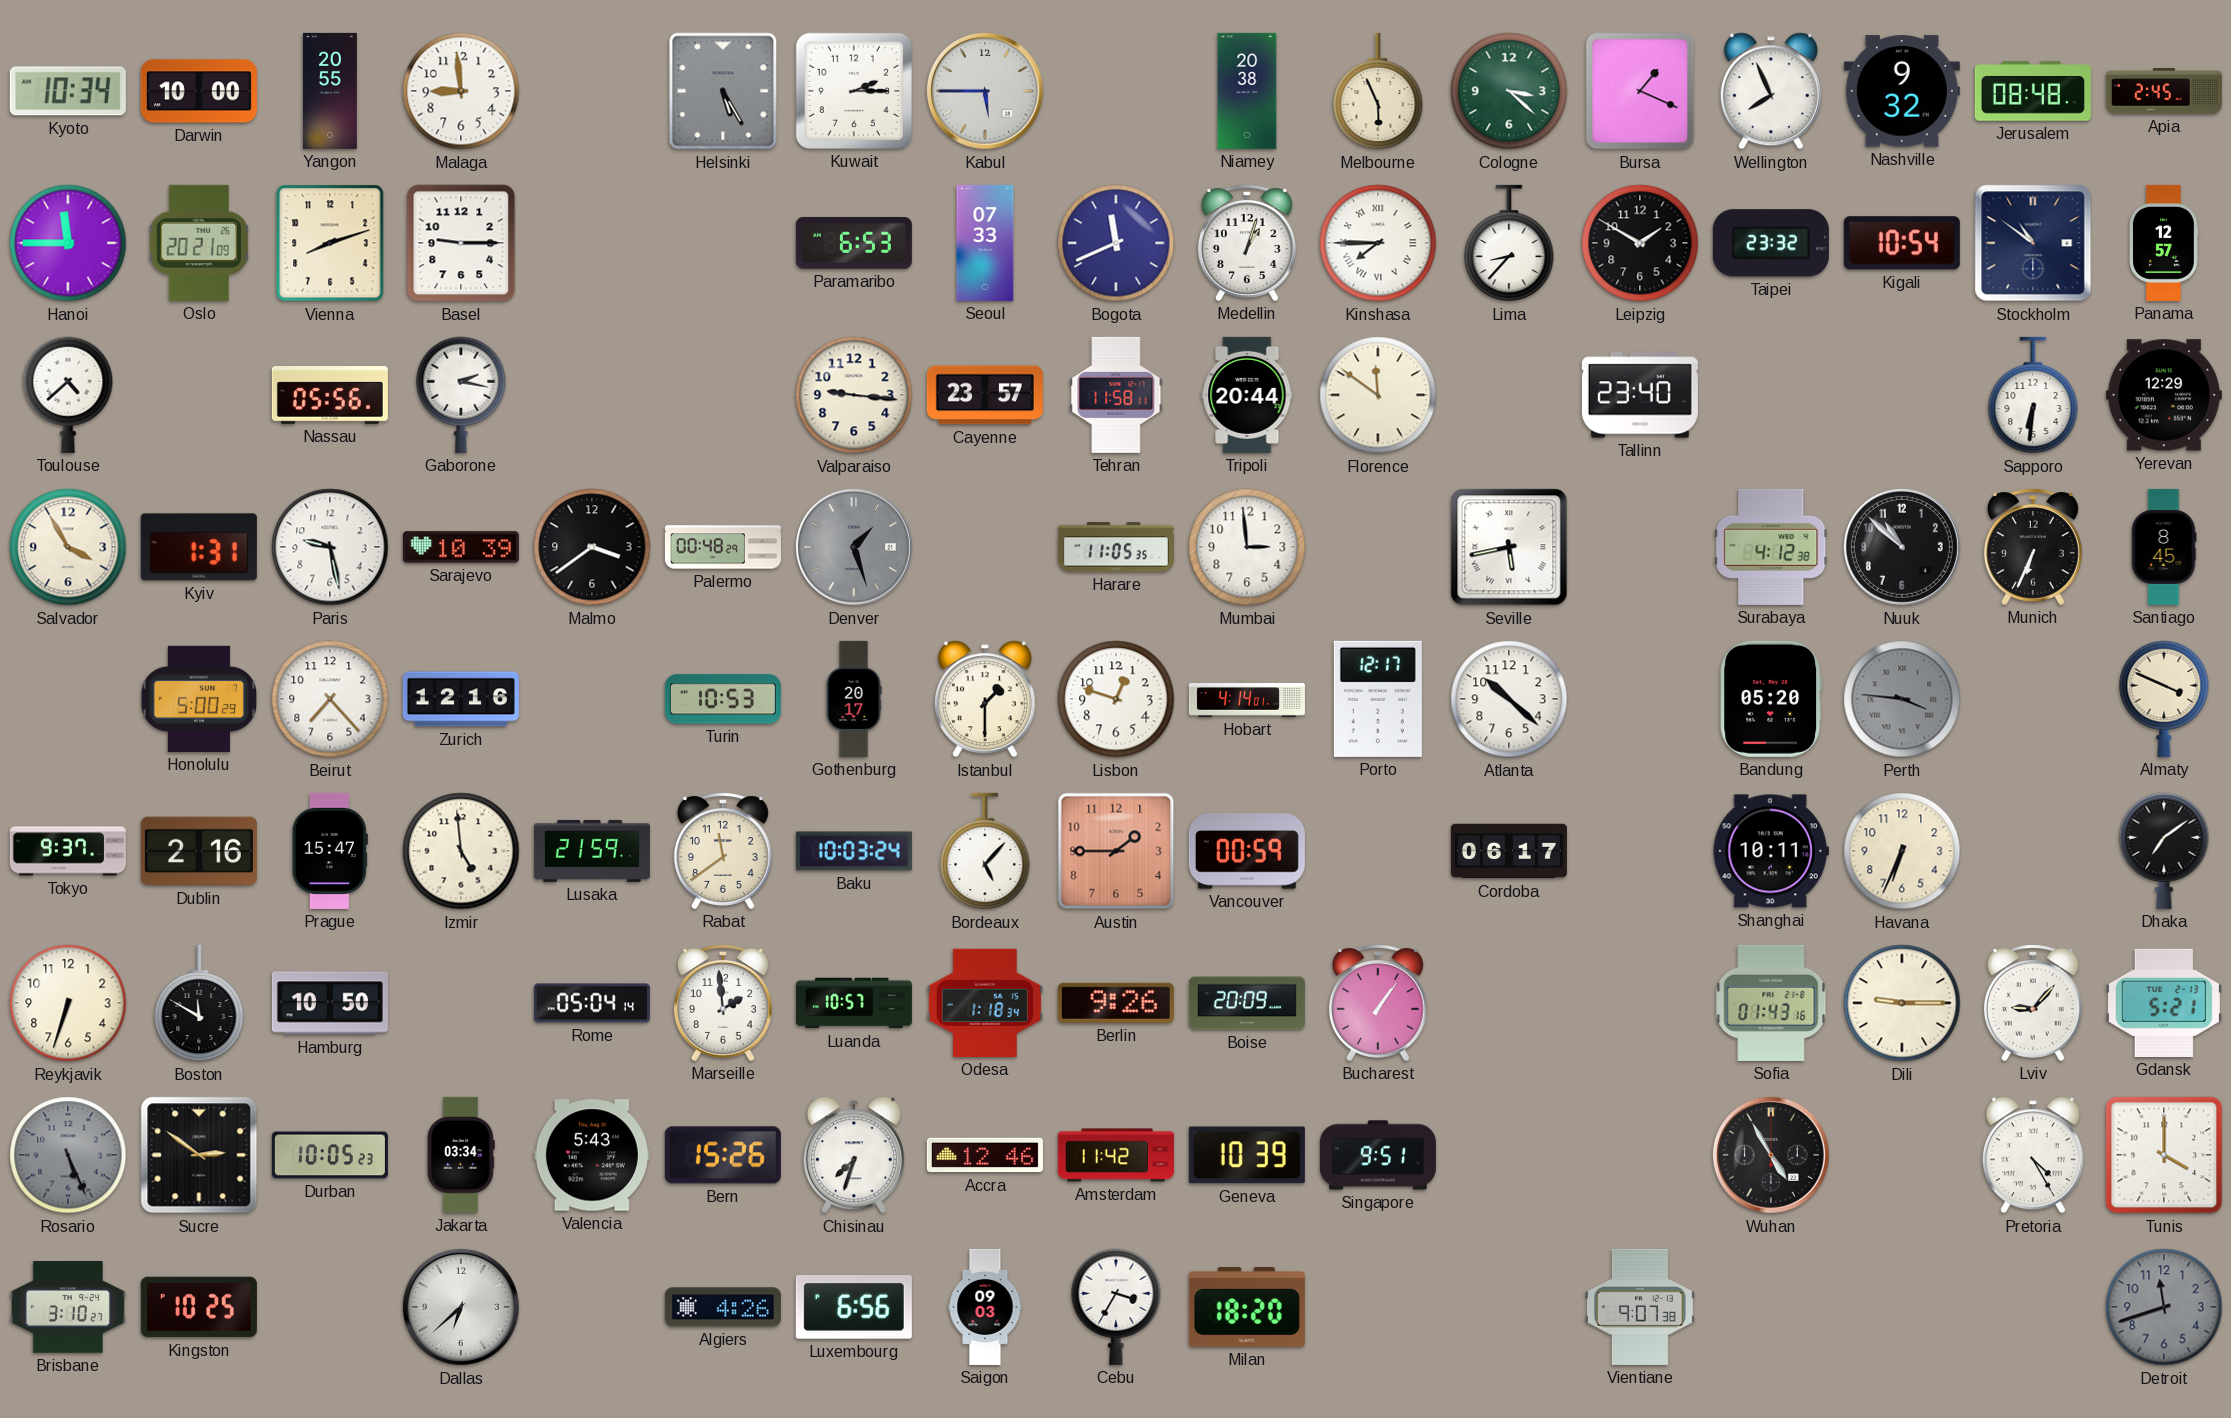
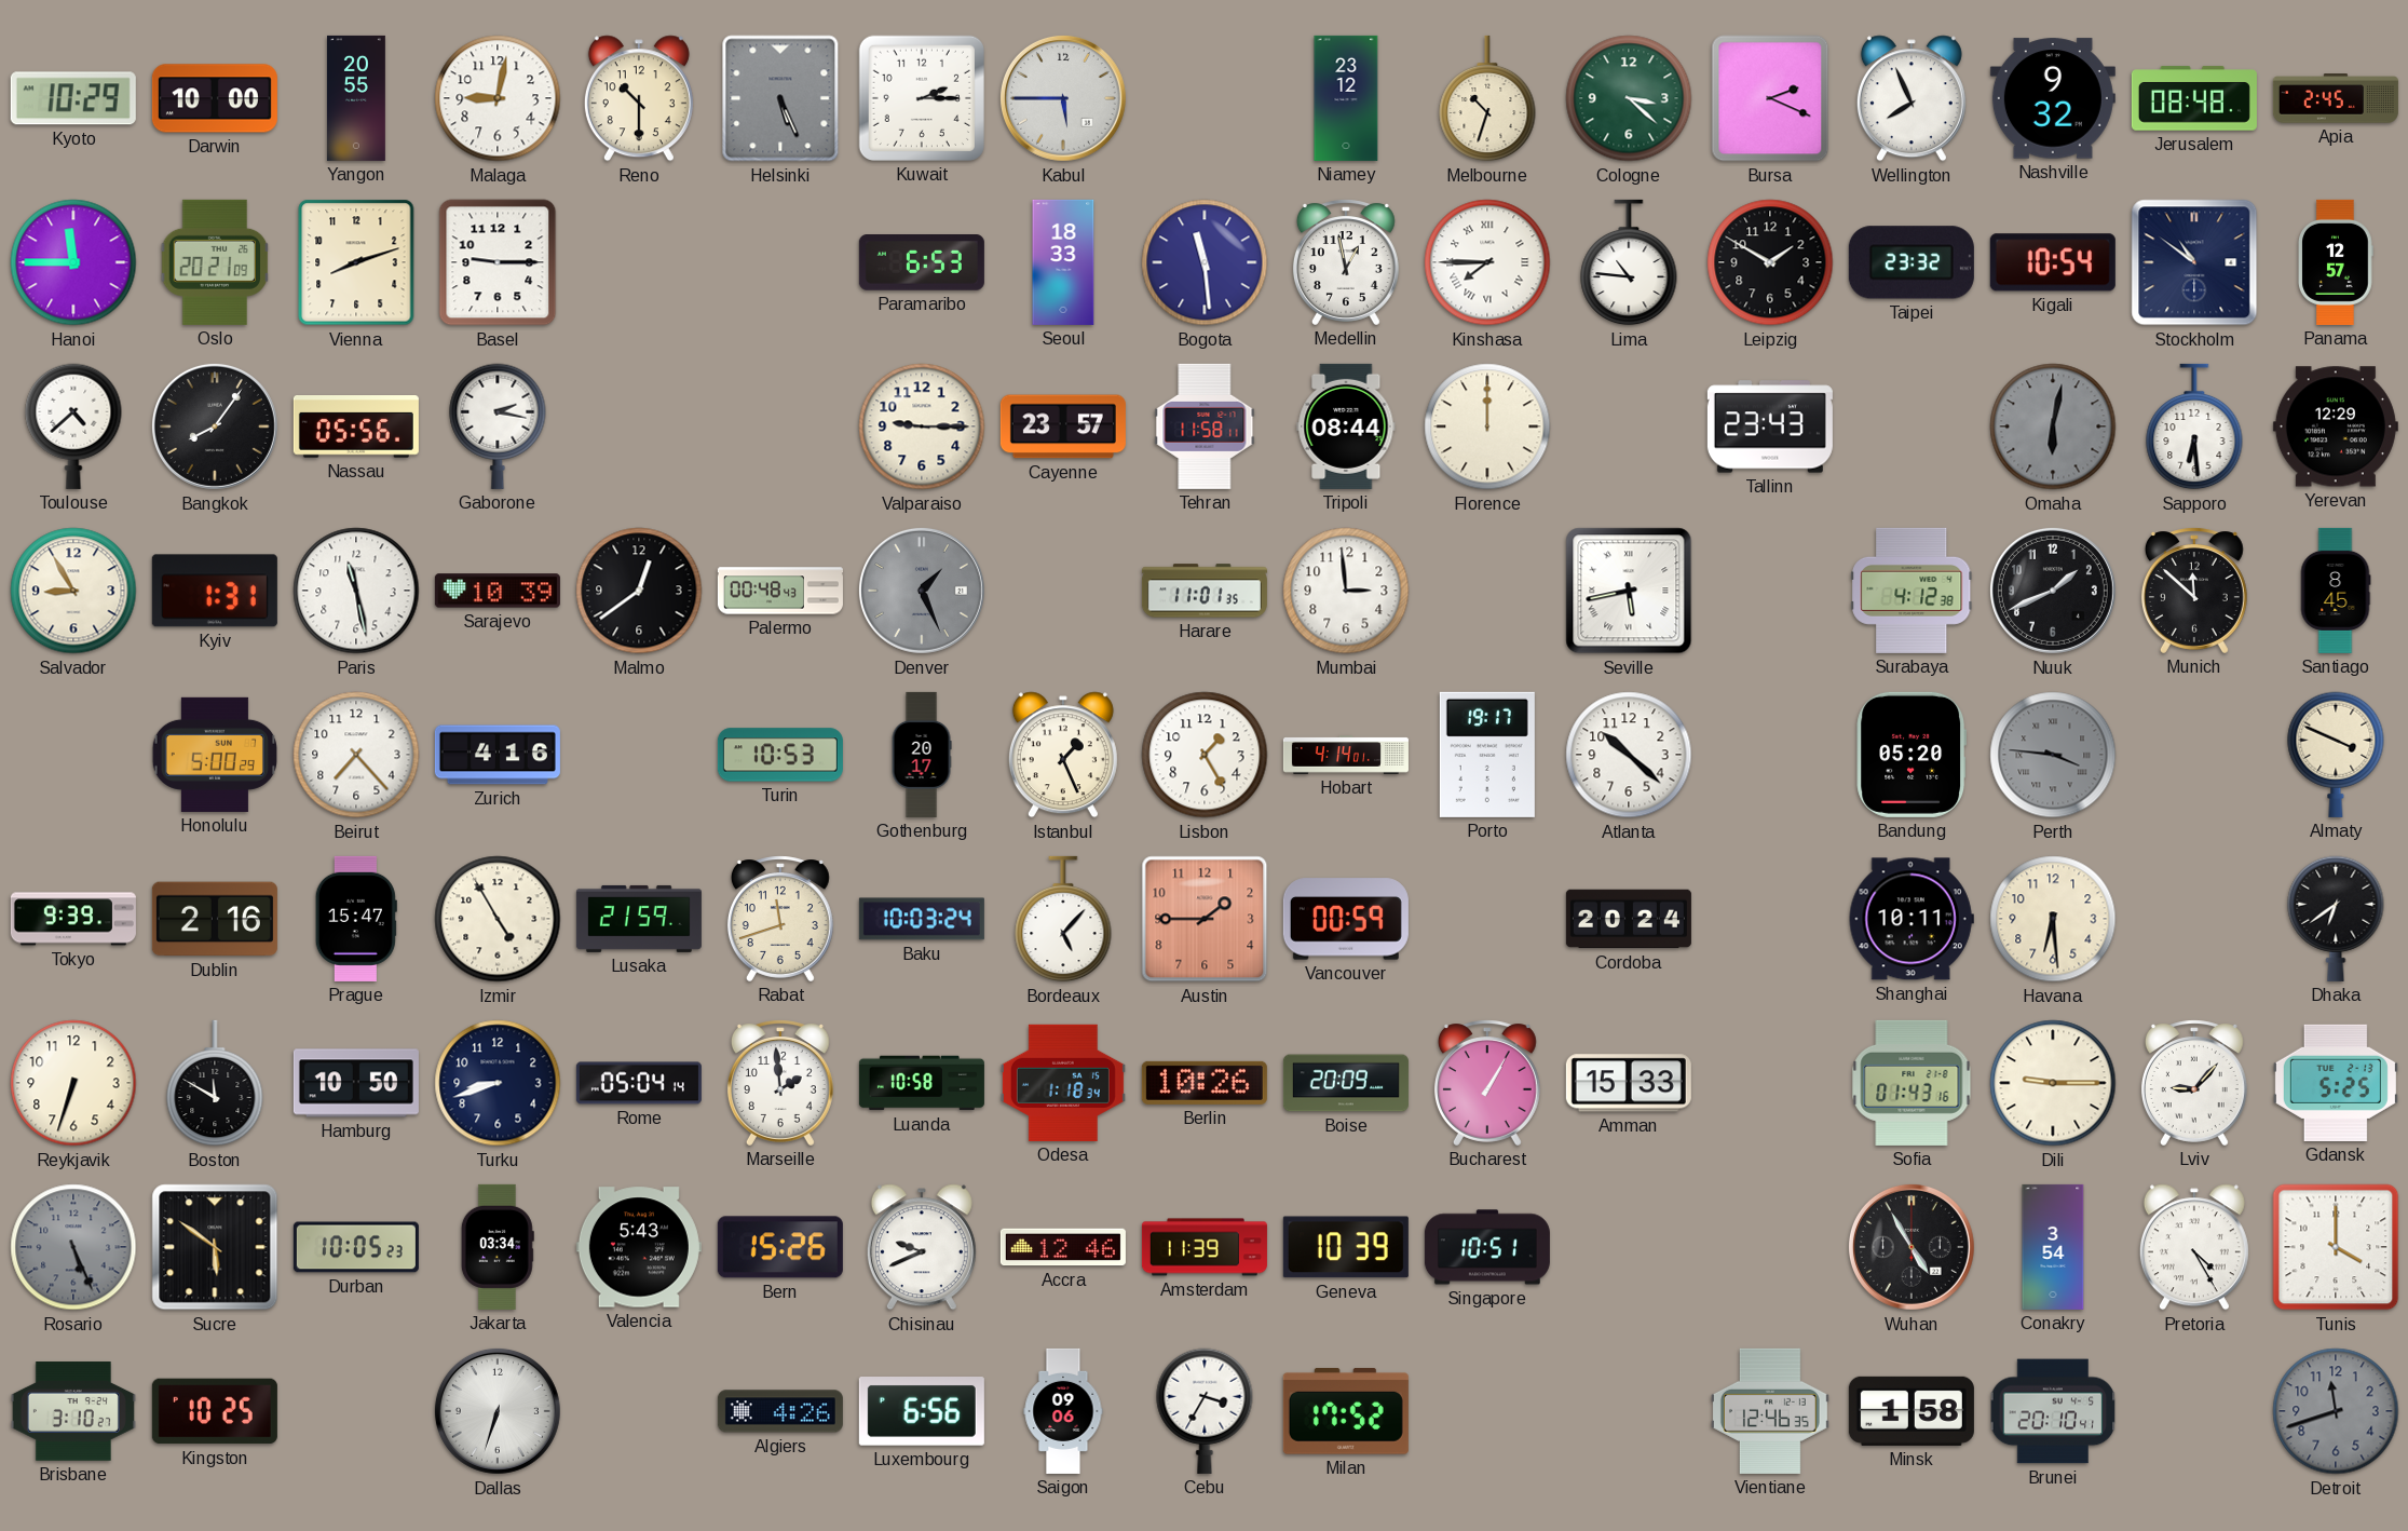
Kyoto: 10:34 -> 10:29 (73, 98)
Malaga: 8:59 -> 9:02 (498, 98)
Reno: none -> 10:30 (639, 98)
Helsinki: 5:25 -> 5:26 (780, 98)
Niamey: 20:38 -> 23:12 (1346, 98)
Melbourne: 5:56 -> 10:33 (1487, 98)
Bursa: 1:19 -> 2:19 (1770, 98)
Seoul: 07:33 -> 18:33 (1063, 262)
Bogota: 11:41 -> 11:29 (1205, 262)
Medellin: 1:03 -> 12:58 (1346, 262)
Lima: 8:37 -> 10:46 (1629, 262)
Bangkok: none -> 8:06 (215, 426)
Valparaiso: 9:16 -> 9:15 (922, 426)
Tripoli: 20:44 -> 08:44 (1346, 426)
Florence: 11:51 -> 12:00 (1487, 426)
Tallinn: 23:40 -> 23:43 (1770, 426)
Omaha: none -> 6:02 (2053, 426)
Sapporo: 6:31 -> 6:29 (2194, 426)
Salvador: 3:55 -> 8:55 (73, 591)
Paris: 9:28 -> 11:28 (356, 591)
Malmo: 3:39 -> 12:39 (639, 591)
Palermo: 00:48:29 -> 00:48:43 (780, 591)
Denver: 1:27 -> 1:26 (922, 591)
Harare: 11:05 -> 11:01 (1205, 591)
Nuuk: 10:52 -> 1:41 (2053, 591)
Munich: 6:34 -> 11:52 (2194, 591)
Zurich: 12:16 -> 4:16 (498, 755)
Istanbul: 1:30 -> 1:26 (1063, 755)
Lisbon: 12:48 -> 1:25 (1205, 755)
Porto: 12:17 -> 19:17 (1487, 755)
Tokyo: 9:37 -> 9:39 (73, 919)
Izmir: 4:59 -> 4:55 (498, 919)
Rabat: 11:39 -> 11:42 (780, 919)
Cordoba: 06:17 -> 20:24 (1629, 919)
Havana: 6:34 -> 6:29 (2053, 919)
Dhaka: 7:09 -> 6:39 (2336, 919)
Turku: none -> 8:42 (498, 1083)
Luanda: 10:57 -> 10:58 (922, 1083)
Berlin: 9:26 -> 10:26 (1205, 1083)
Bucharest: 1:06 -> 1:05 (1487, 1083)
Amman: none -> 15:33 (1629, 1083)
Gdansk: 5:21 -> 5:25 (2336, 1083)
Sucre: 2:51 -> 5:51 (215, 1247)
Chisinau: 7:33 -> 9:41 (922, 1247)
Amsterdam: 11:42 -> 11:39 (1205, 1247)
Singapore: 9:51 -> 10:51 (1487, 1247)
Conakry: none -> 3:54 (2053, 1247)
Dallas: 6:38 -> 6:33 (498, 1411)
Saigon: 09:03 -> 09:06 (1063, 1411)
Milan: 18:20 -> 17:52 (1346, 1411)
Vientiane: 9:07 -> 12:46 (1770, 1411)
Minsk: none -> 1:58 (1912, 1411)
Brunei: none -> 20:10 (2053, 1411)
